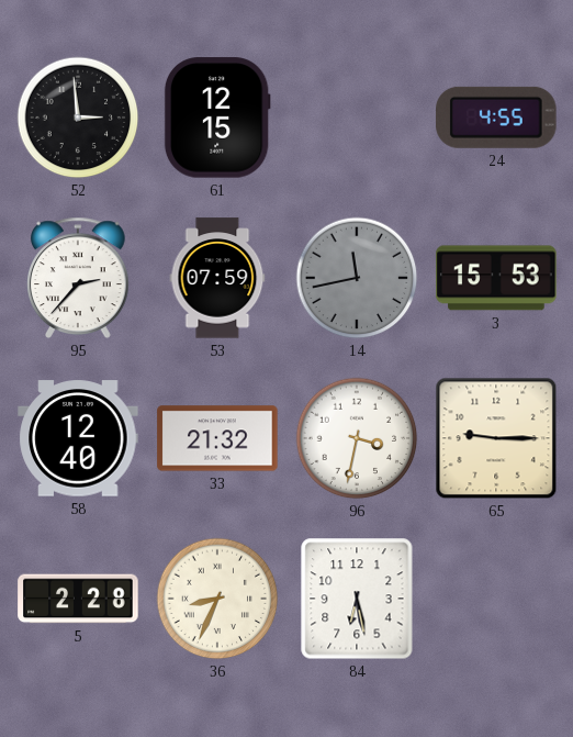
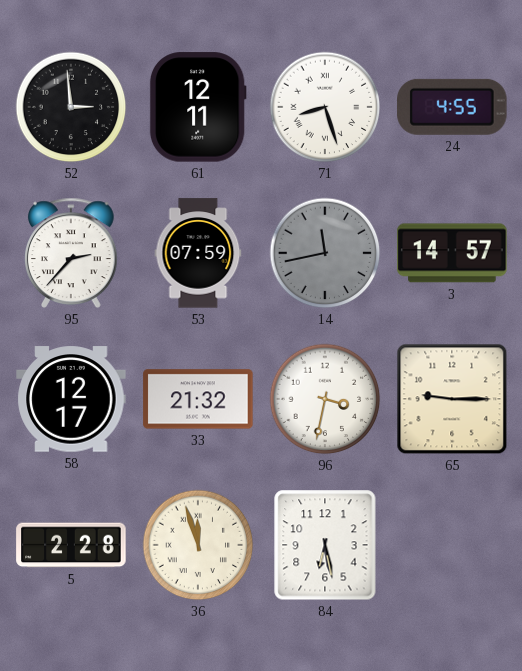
61: 12:15 -> 12:11 (198, 107)
71: none -> 8:27 (325, 107)
3: 15:53 -> 14:57 (452, 253)
58: 12:40 -> 12:17 (71, 399)
36: 8:34 -> 11:57 (198, 545)
